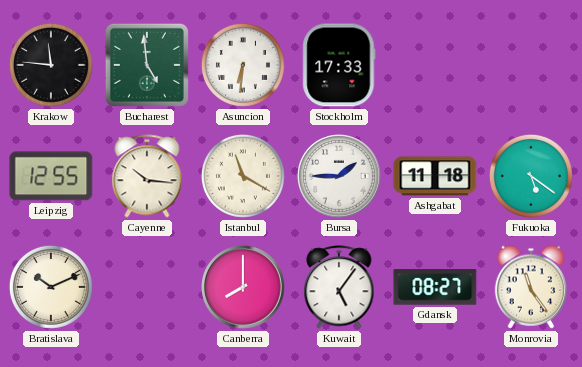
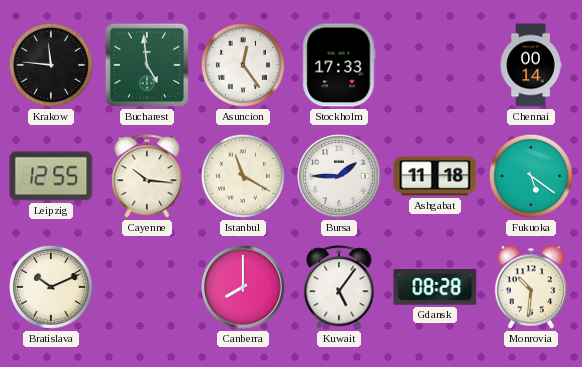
Asuncion: 6:31 -> 12:24 (243, 65)
Chennai: none -> 00:14 (531, 65)
Gdansk: 08:27 -> 08:28 (435, 287)
Monrovia: 11:24 -> 10:31 (531, 287)
